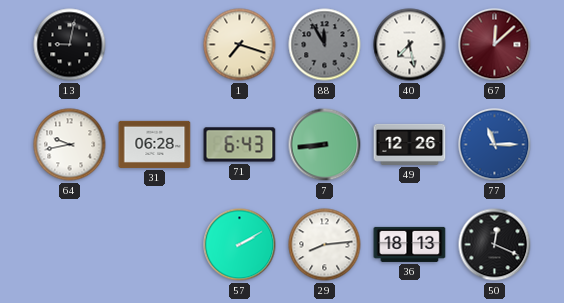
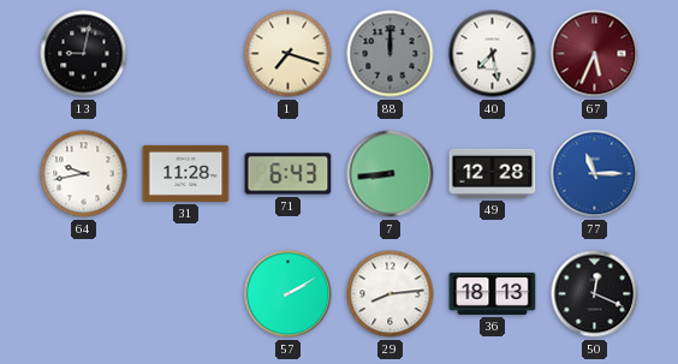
88: 11:55 -> 12:00 (391, 54)
67: 12:08 -> 5:34 (595, 54)
31: 06:28 -> 11:28 (186, 173)
49: 12:26 -> 12:28 (493, 173)
